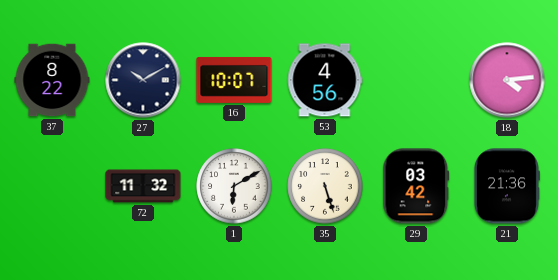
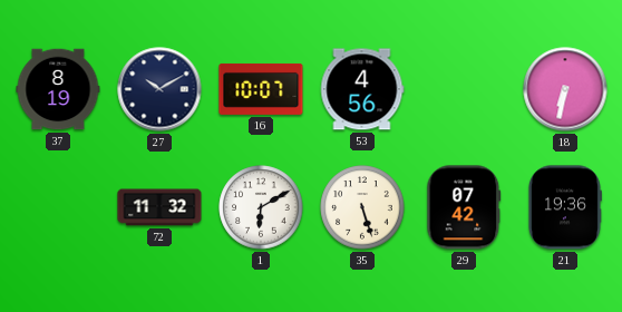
37: 8:22 -> 8:19 (58, 89)
18: 4:14 -> 6:32 (565, 89)
29: 03:42 -> 07:42 (464, 207)
21: 21:36 -> 19:36 (564, 207)
